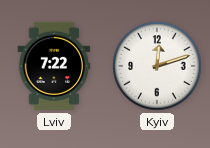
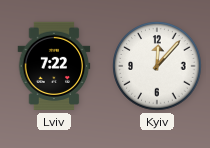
Kyiv: 12:12 -> 12:07 (157, 66)
